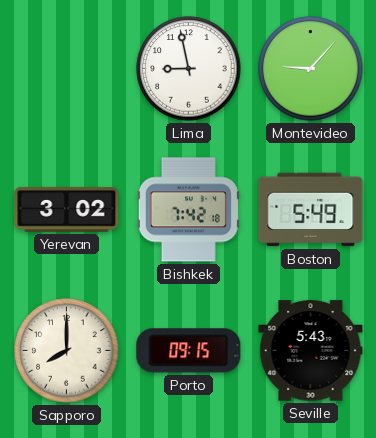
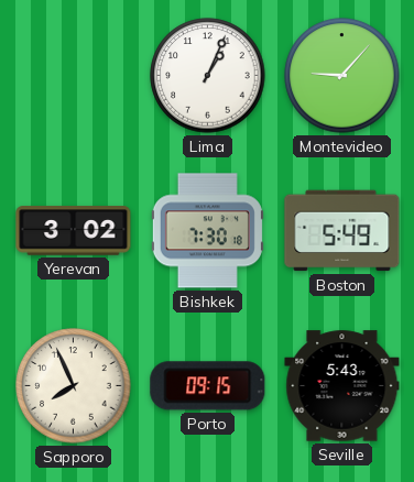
Lima: 8:58 -> 1:04 (208, 76)
Bishkek: 7:42 -> 7:30 (207, 231)
Sapporo: 8:00 -> 7:56 (74, 386)
